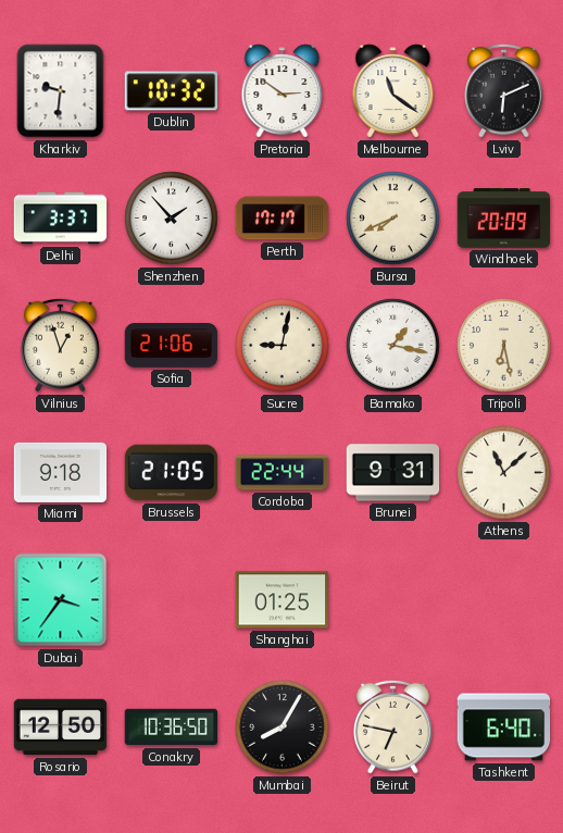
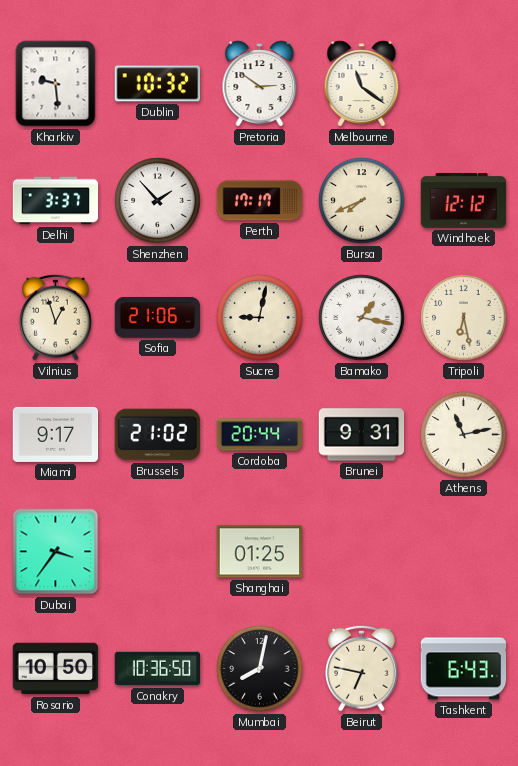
Kharkiv: 9:31 -> 9:29 (56, 84)
Lviv: 6:11 -> none (504, 90)
Windhoek: 20:09 -> 12:12 (464, 201)
Miami: 9:18 -> 9:17 (56, 434)
Brussels: 21:05 -> 21:02 (158, 435)
Cordoba: 22:44 -> 20:44 (260, 435)
Athens: 11:08 -> 11:13 (464, 435)
Rosario: 12:50 -> 10:50 (56, 669)
Mumbai: 8:05 -> 8:02 (260, 669)
Tashkent: 6:40 -> 6:43 (464, 669)
